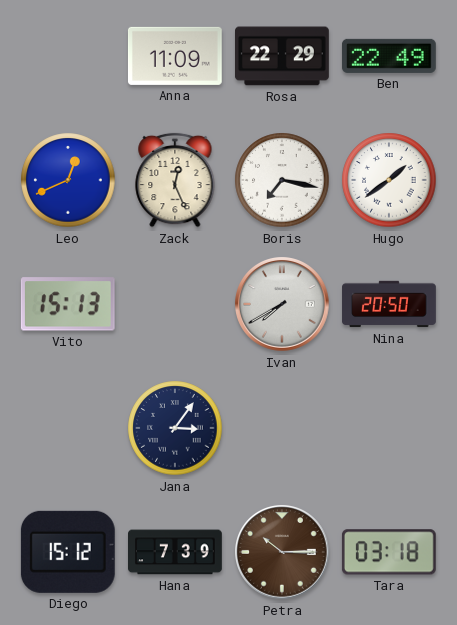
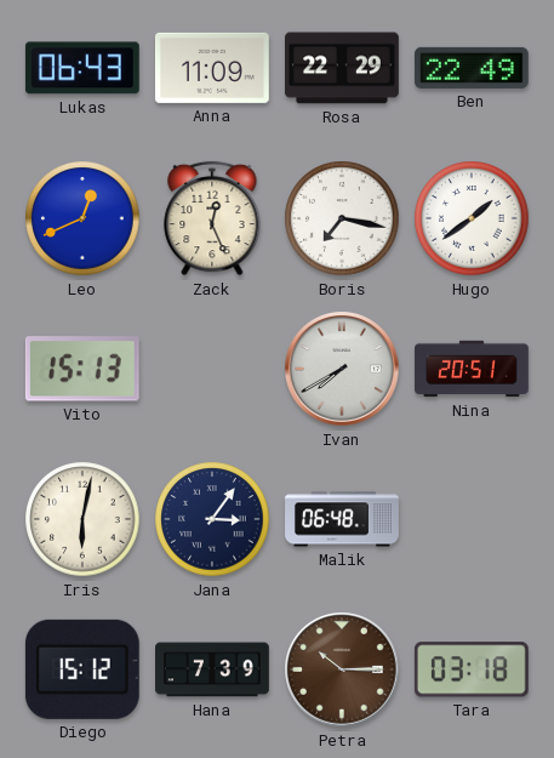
Lukas: none -> 06:43 (82, 68)
Nina: 20:50 -> 20:51 (472, 369)
Iris: none -> 6:02 (82, 519)
Malik: none -> 06:48 (342, 519)
